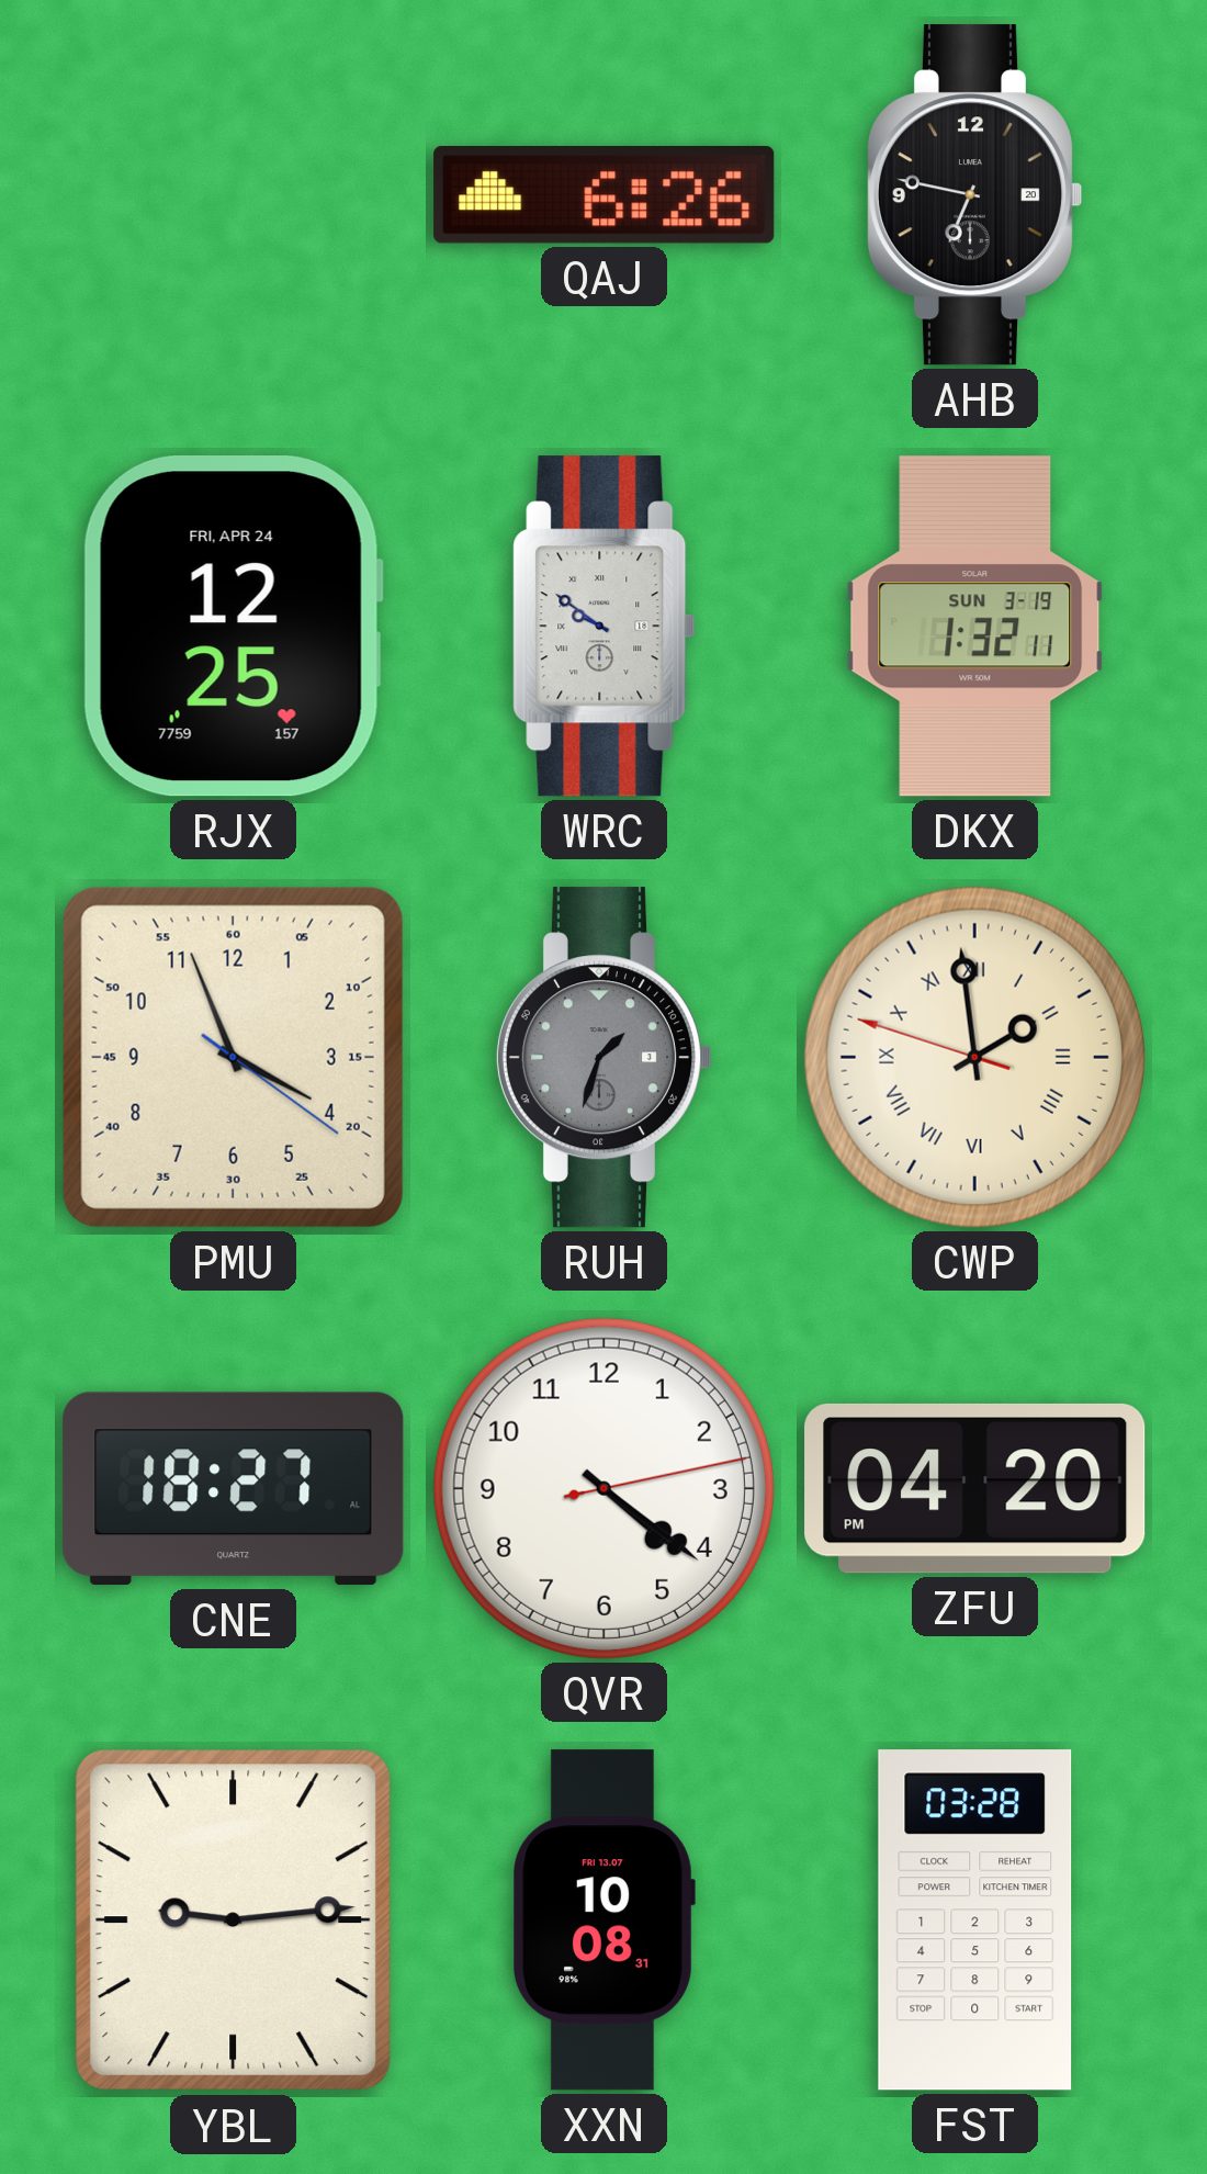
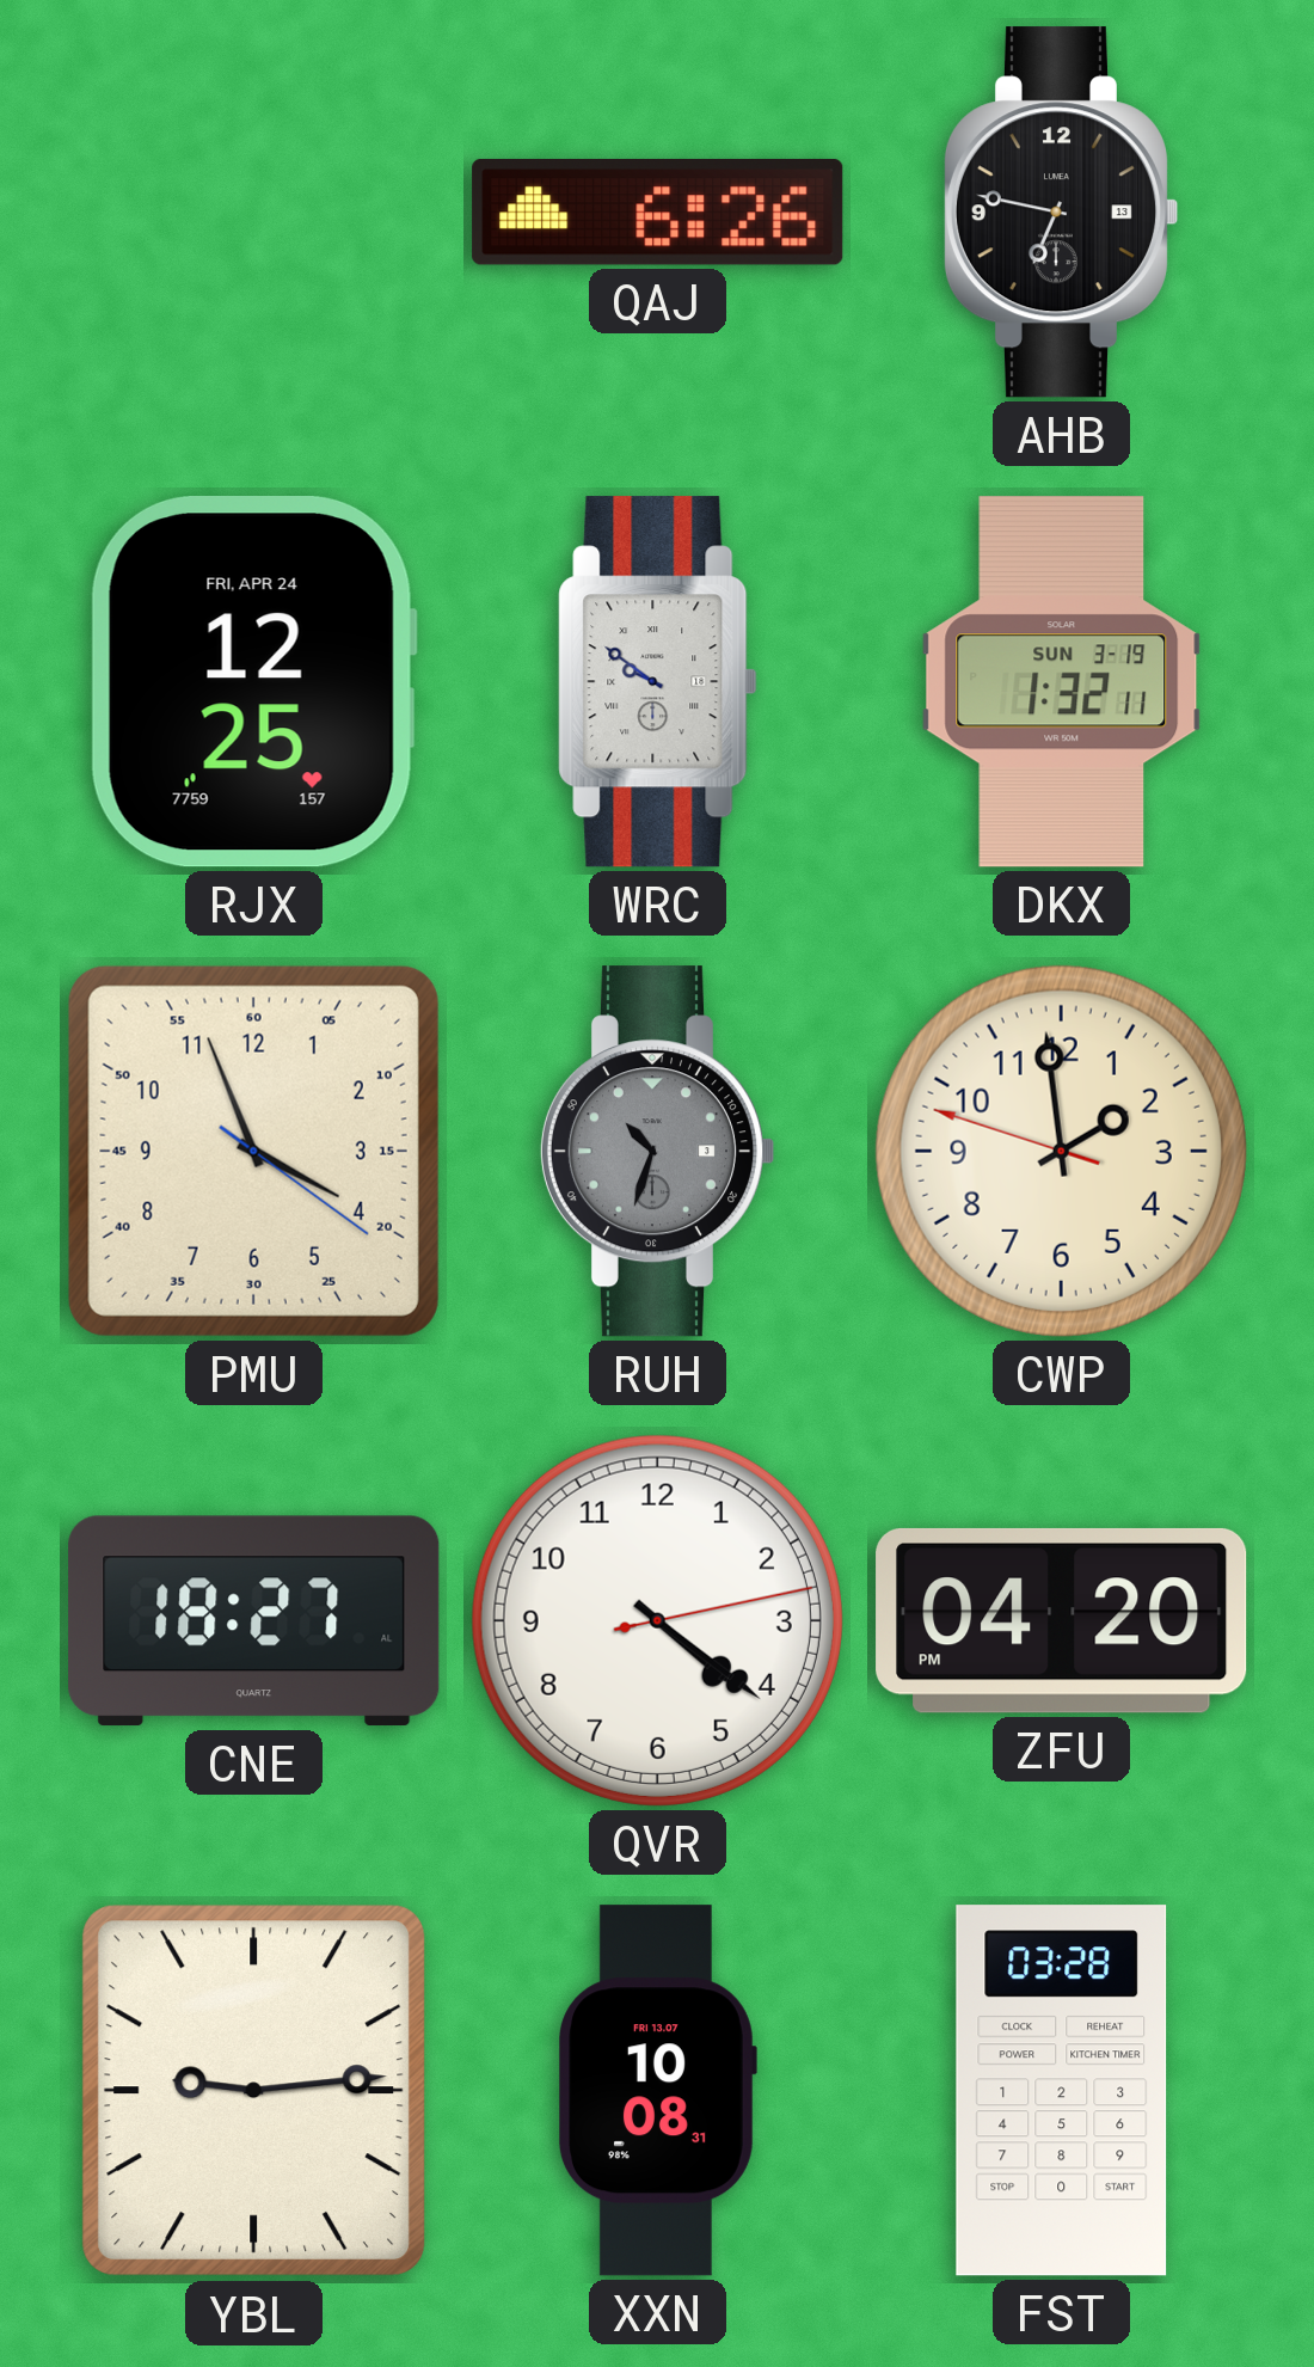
AHB date: 20 -> 13 (1061, 213)
RUH: 1:33 -> 10:33 (657, 1152)
CWP numerals: Roman -> Arabic (1061, 1151)
